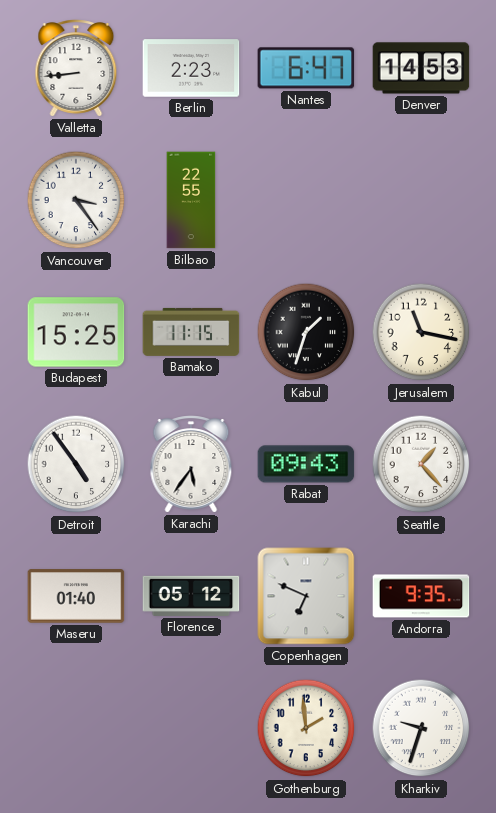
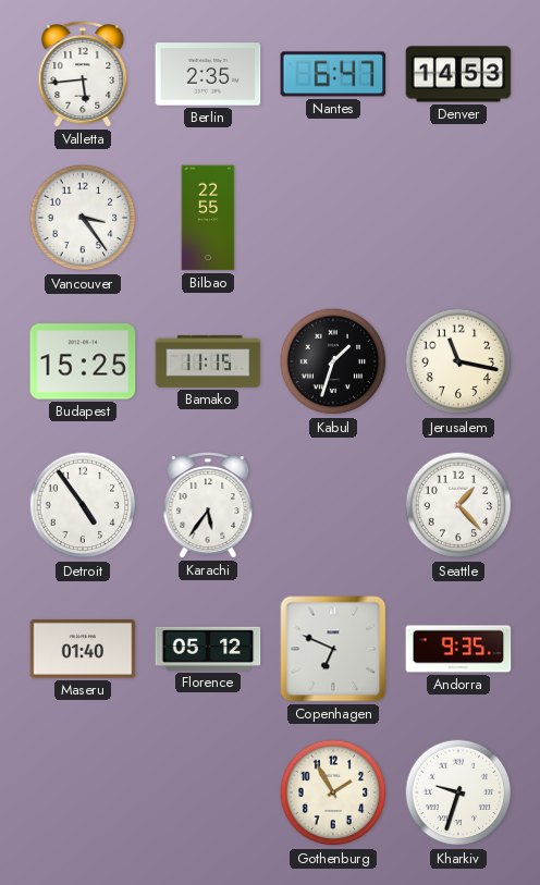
Valletta: 8:44 -> 5:44 (83, 74)
Berlin: 2:23 -> 2:35 (208, 74)
Rabat: 09:43 -> none (306, 464)
Gothenburg: 1:59 -> 1:55 (333, 792)
